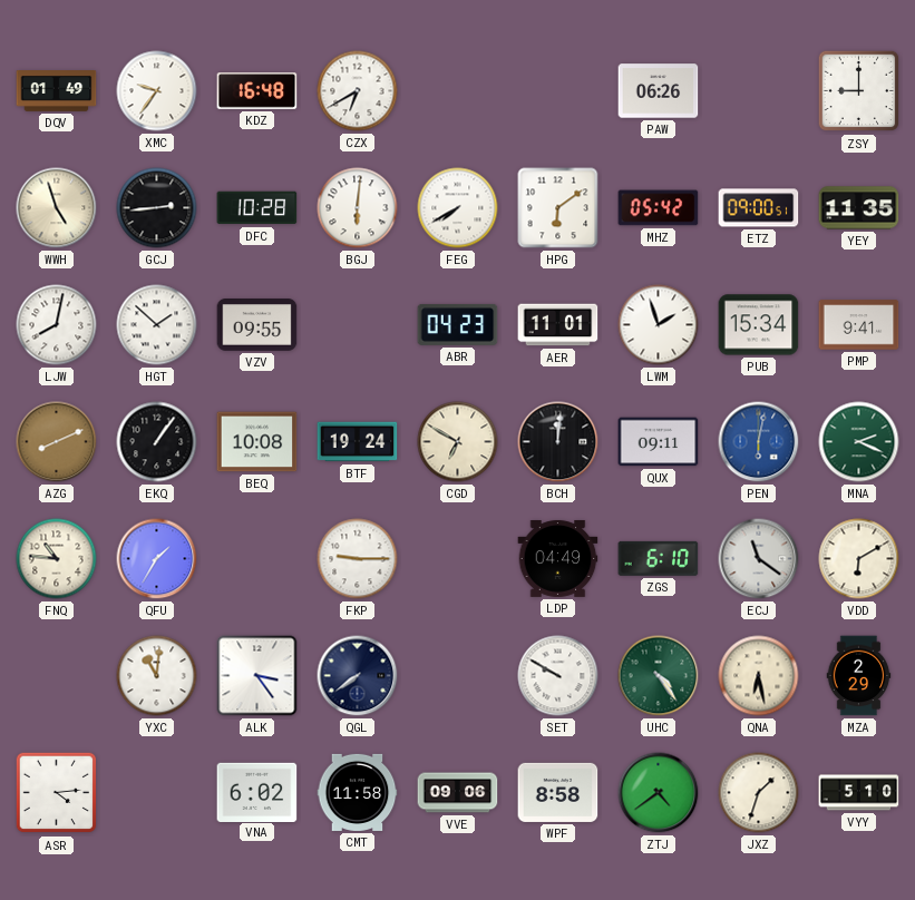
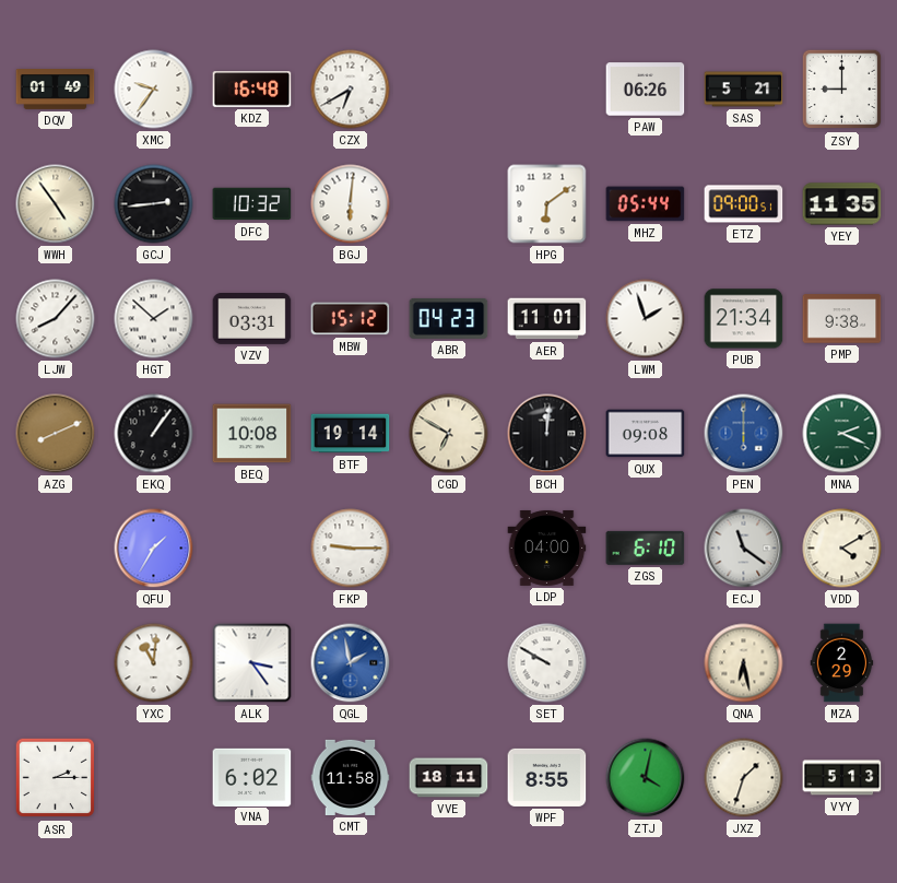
SAS: none -> 5:21 (744, 90)
WWH: 4:57 -> 4:54 (56, 204)
DFC: 10:28 -> 10:32 (252, 204)
FEG: 7:40 -> none (458, 208)
MHZ: 05:42 -> 05:44 (646, 204)
LJW: 8:02 -> 8:07 (56, 319)
VZV: 09:55 -> 03:31 (252, 319)
MBW: none -> 15:12 (351, 319)
PUB: 15:34 -> 21:34 (744, 319)
PMP: 9:41 -> 9:38 (842, 319)
BTF: 19:24 -> 19:14 (351, 434)
QUX: 09:11 -> 09:08 (646, 434)
PEN: 6:02 -> 6:00 (744, 434)
FNQ: 10:46 -> none (57, 559)
LDP: 04:49 -> 04:00 (547, 548)
VDD: 6:10 -> 4:10 (842, 549)
QGL: 7:39 -> 1:58 (351, 663)
QGL dial: navy -> blue (351, 663)
UHC: 4:24 -> none (659, 676)
ASR: 4:14 -> 2:15 (56, 778)
VVE: 09:06 -> 18:11 (449, 778)
WPF: 8:58 -> 8:55 (547, 777)
ZTJ: 4:39 -> 4:02 (646, 778)
VYY: 5:10 -> 5:13 (842, 778)
